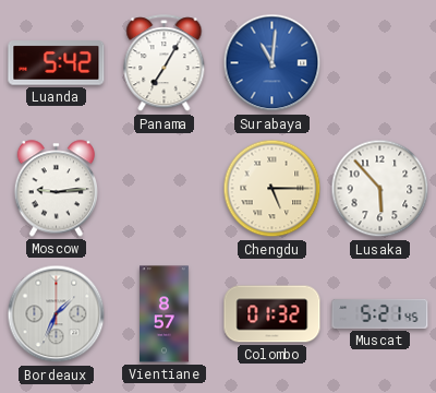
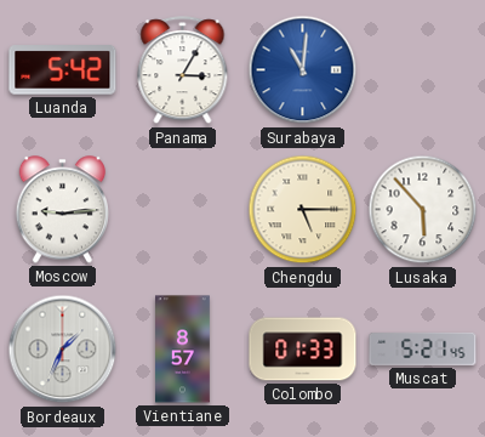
Panama: 7:05 -> 3:05 (183, 70)
Colombo: 01:32 -> 01:33 (303, 350)
